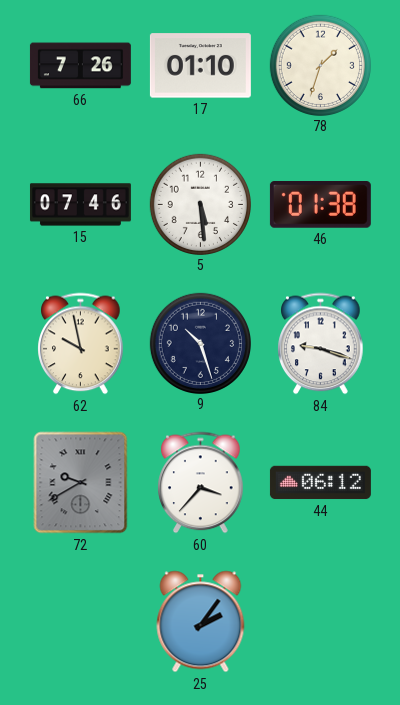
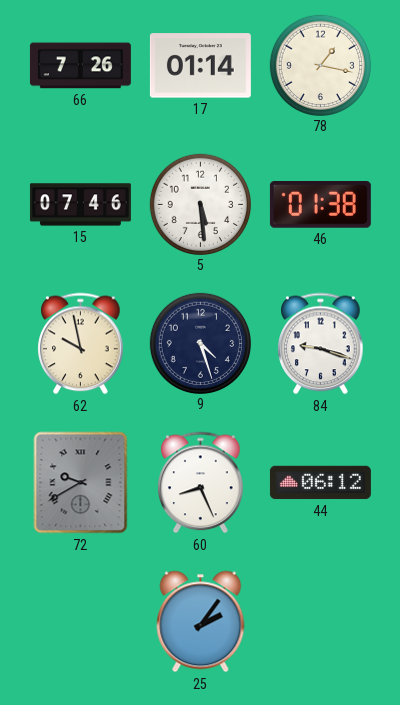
17: 01:10 -> 01:14 (200, 66)
78: 1:33 -> 1:17 (320, 65)
9: 10:27 -> 4:27 (200, 343)
60: 3:37 -> 8:26 (201, 483)
